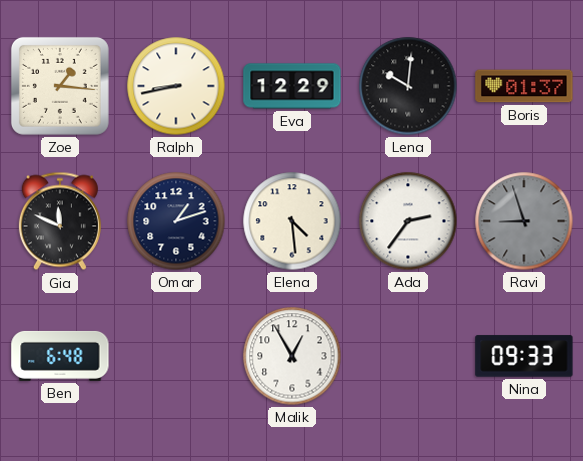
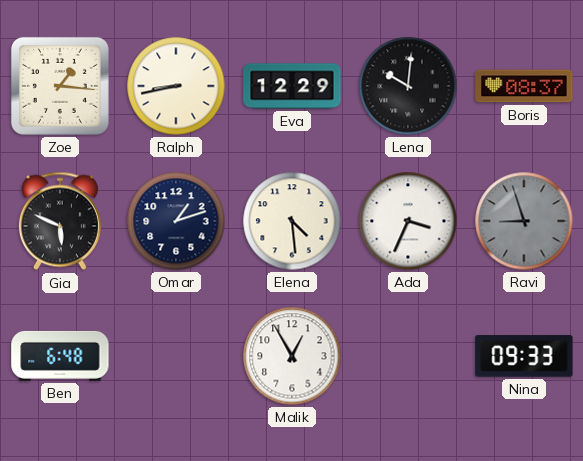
Boris: 01:37 -> 08:37 (524, 86)
Gia: 11:49 -> 5:49 (60, 221)
Ada: 2:36 -> 3:34 (408, 221)
